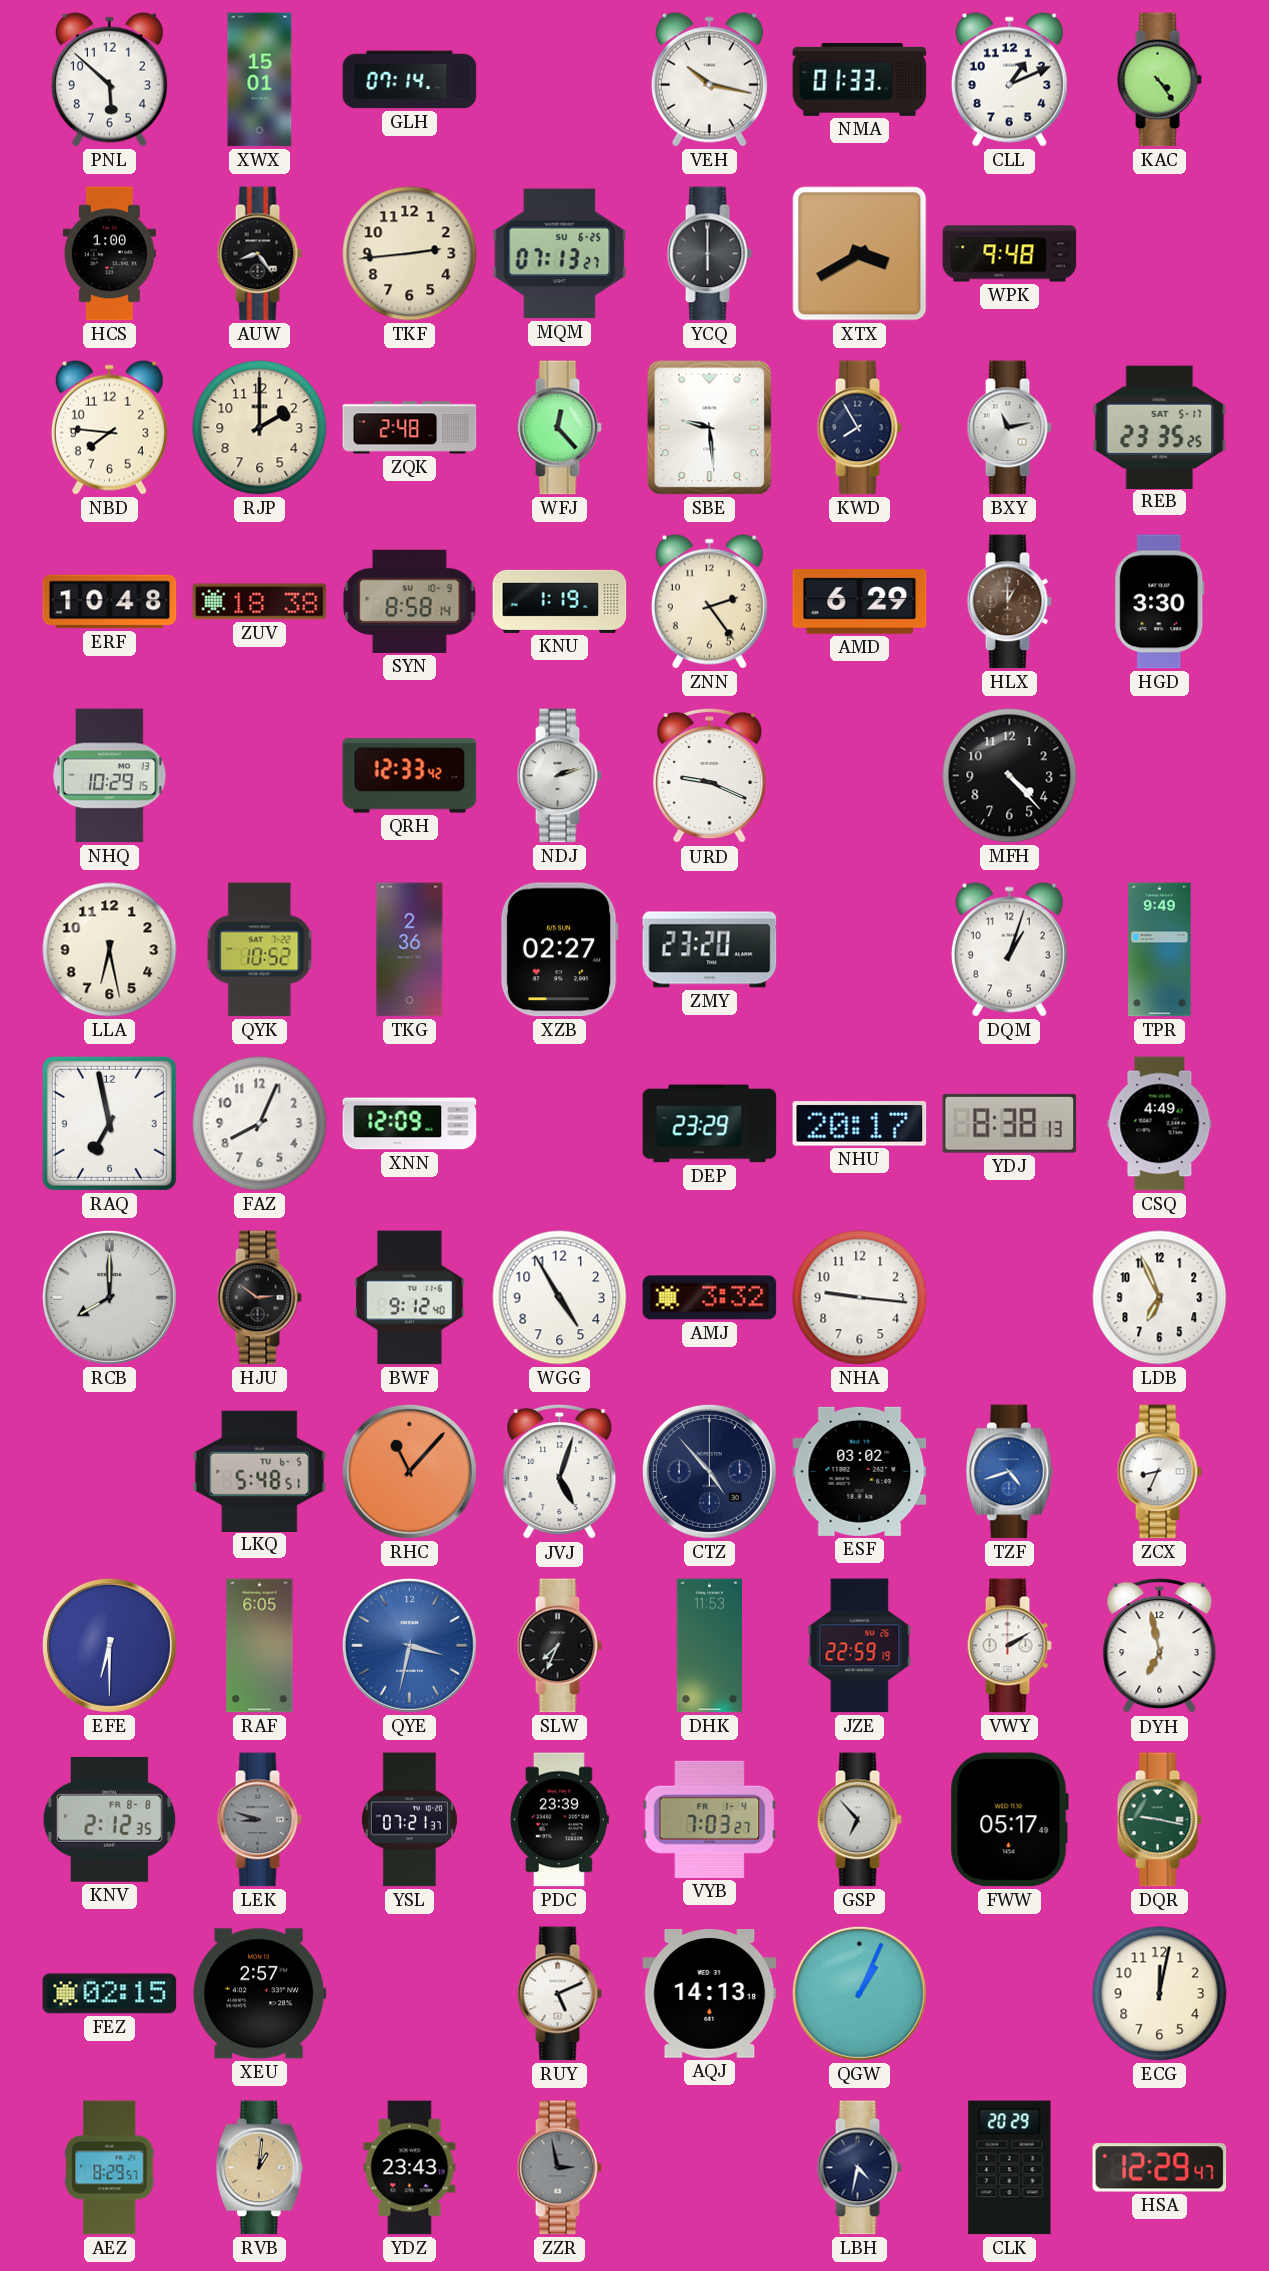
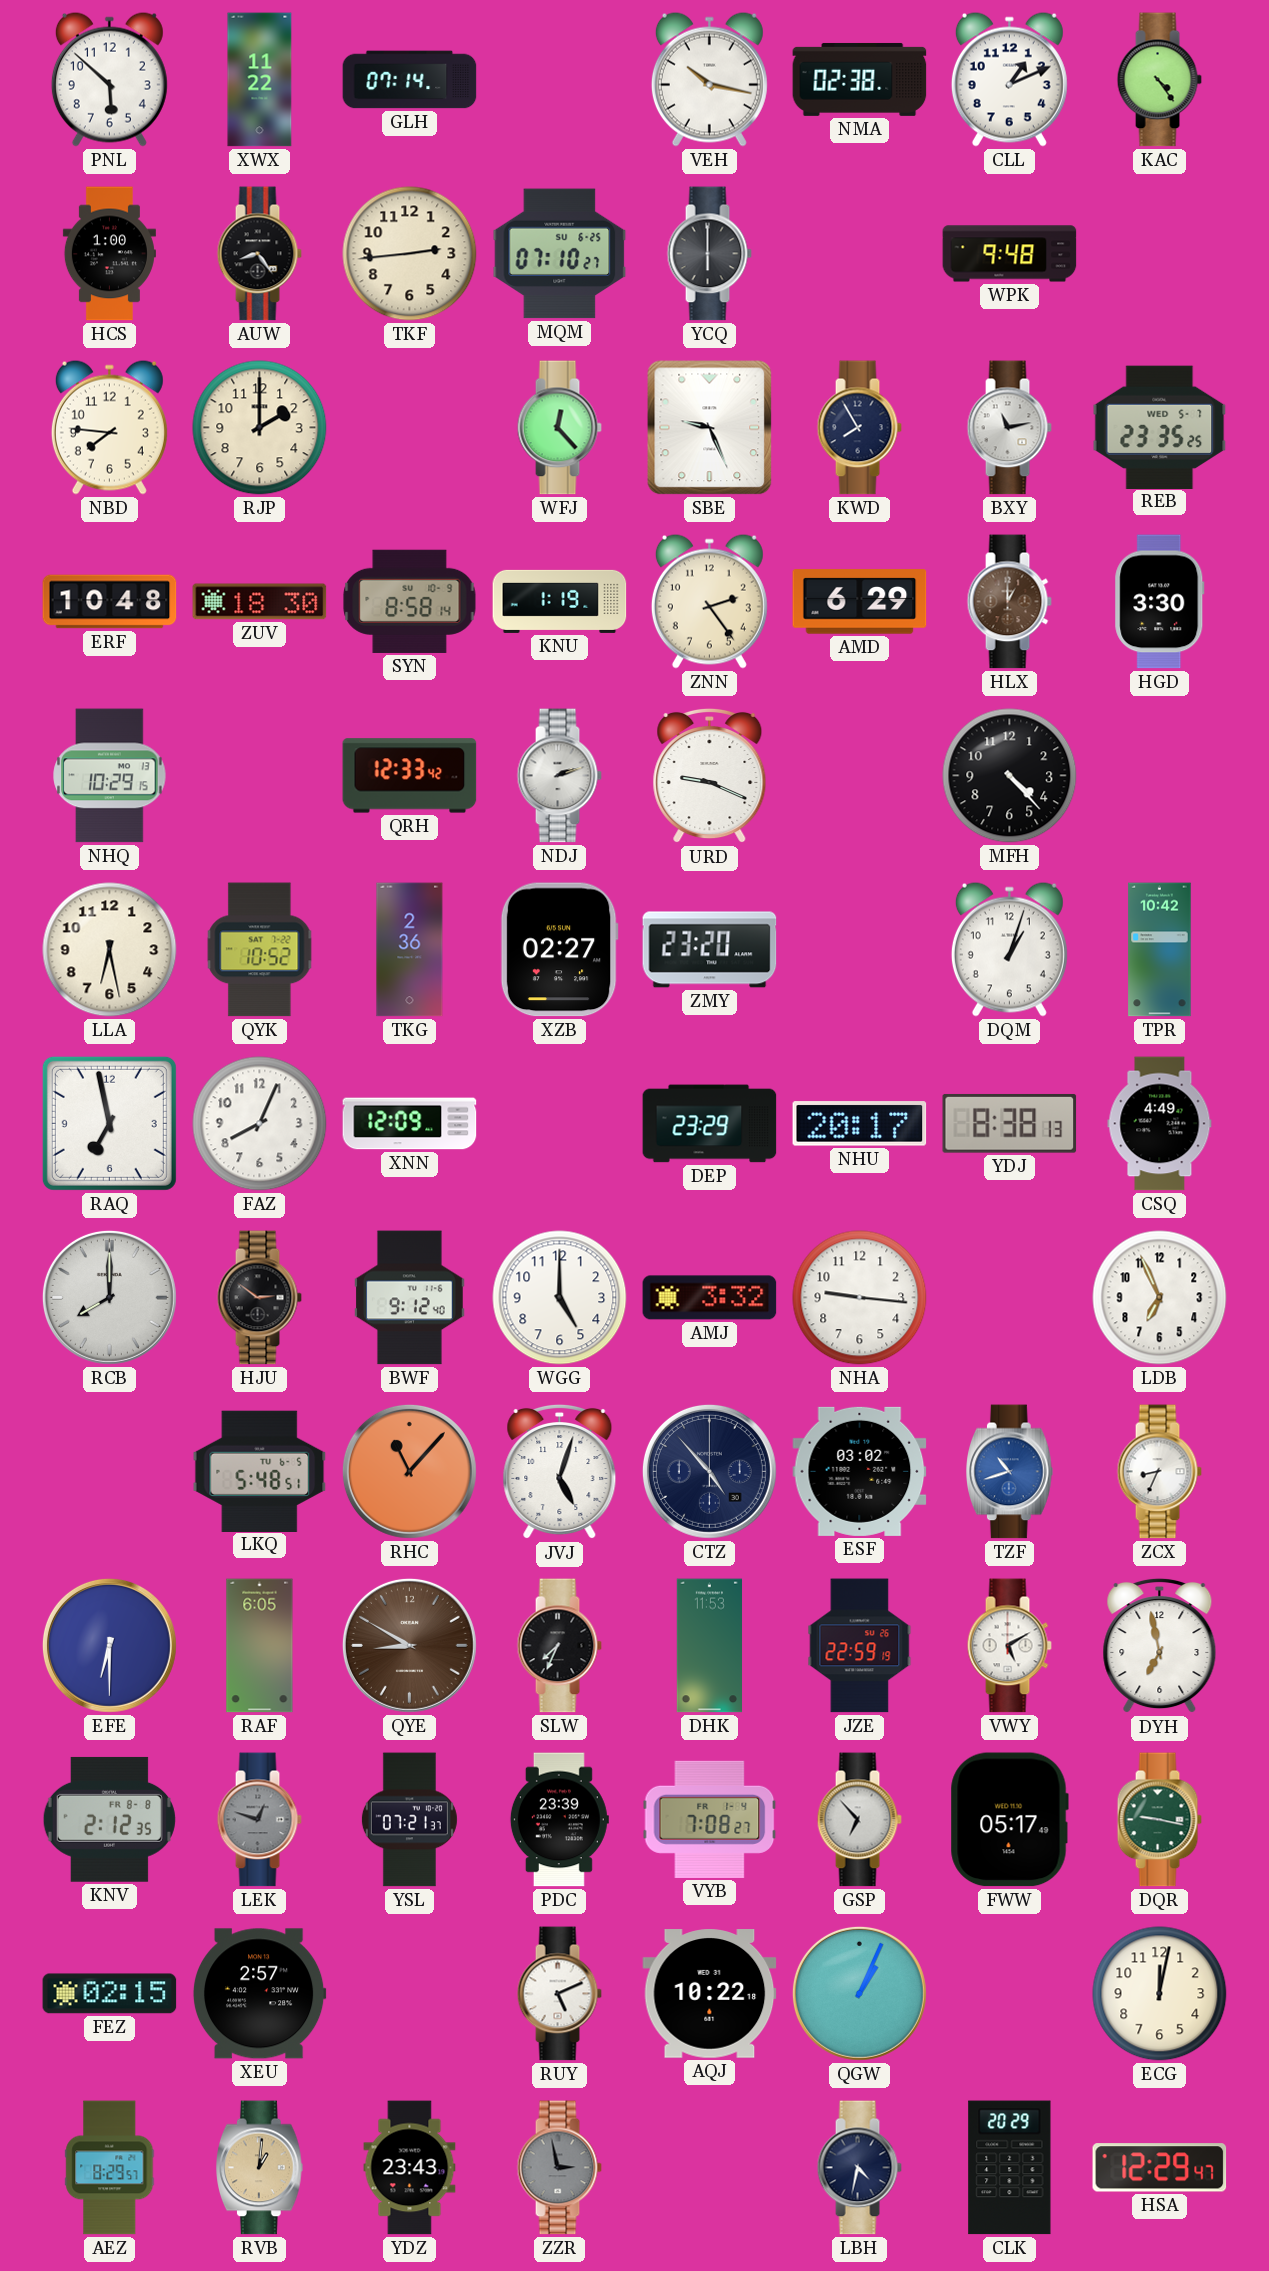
XWX: 15:01 -> 11:22 (260, 80)
NMA: 01:33 -> 02:38 (860, 79)
MQM: 07:13 -> 07:10 (560, 254)
XTX: 3:40 -> none (860, 254)
ZQK: 2:48 -> none (410, 428)
SBE: 9:29 -> 9:26 (710, 428)
REB date: SAT 5-17 -> WED 5-7 (1160, 427)
ZUV: 18:38 -> 18:30 (260, 602)
TPR: 9:49 -> 10:42 (1160, 950)
WGG: 4:55 -> 5:00 (560, 1298)
TZF: 4:42 -> 10:42 (1010, 1472)
QYE: 3:32 -> 8:50 (409, 1645)
QYE dial: blue -> brown (409, 1645)
VWY: 2:10 -> 5:10 (1009, 1646)
LEK: 8:48 -> 12:48 (259, 1820)
VYB: 7:03 -> 7:08 (710, 1819)
AQJ: 14:13 -> 10:22 (710, 1994)
